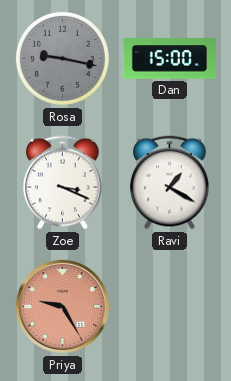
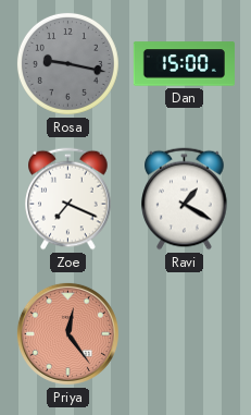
Zoe: 3:19 -> 7:19 (68, 199)
Priya: 9:25 -> 12:24 (67, 333)
